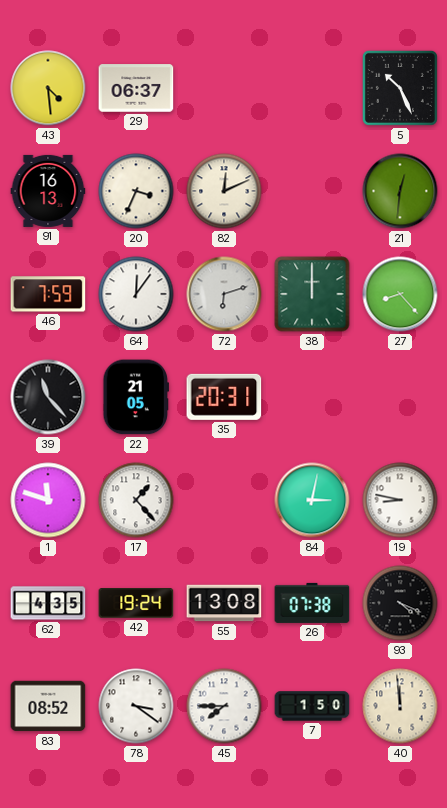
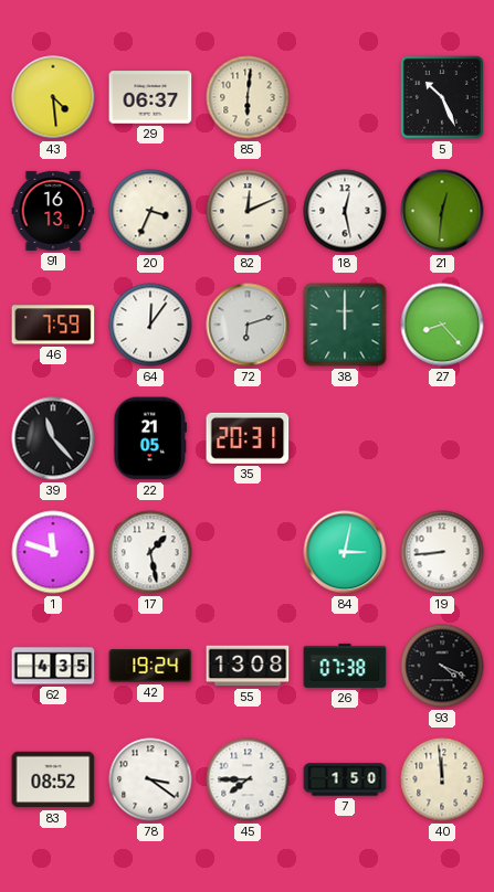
85: none -> 6:01 (248, 97)
18: none -> 12:28 (345, 211)
17: 1:23 -> 1:28 (150, 552)
19: 8:47 -> 8:44 (442, 552)
